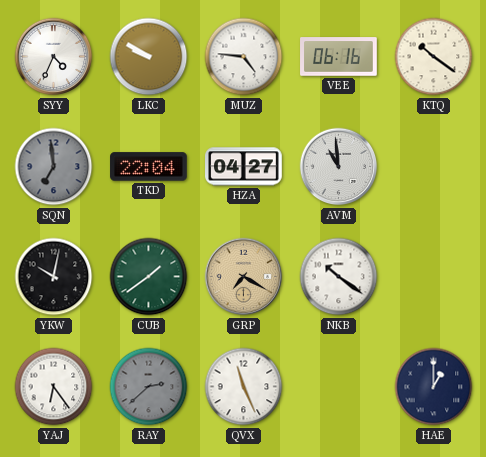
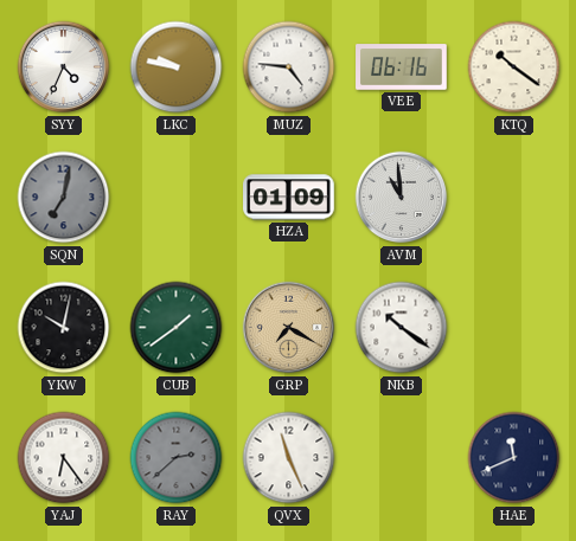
LKC: 9:50 -> 9:47 (177, 67)
SQN: 6:59 -> 7:02 (64, 198)
TKD: 22:04 -> none (149, 167)
HZA: 04:27 -> 01:09 (289, 198)
HAE: 1:00 -> 11:41 (514, 458)
